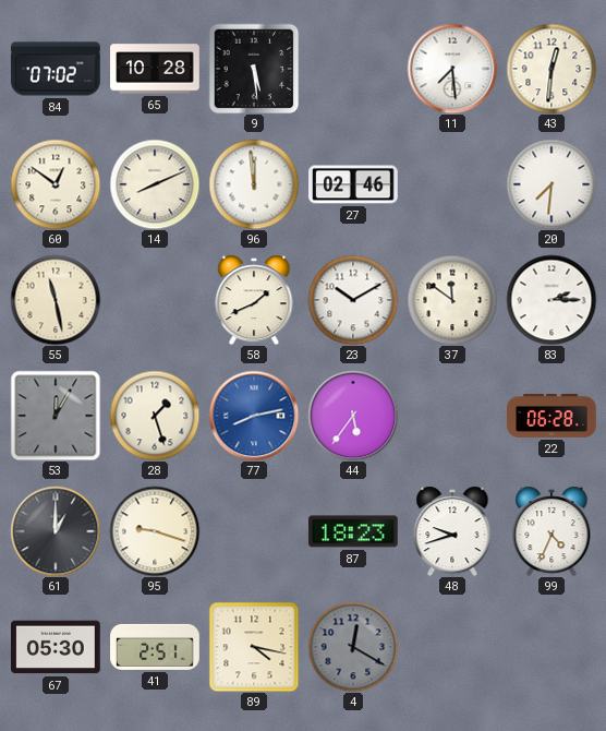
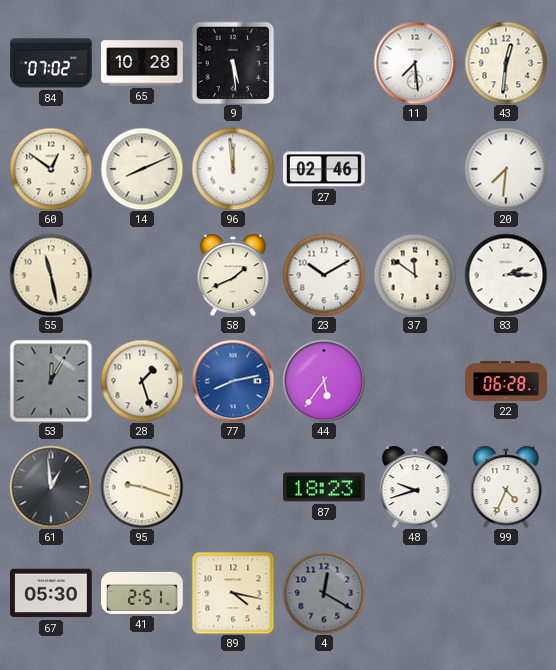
61: 1:00 -> 12:59 (51, 487)
